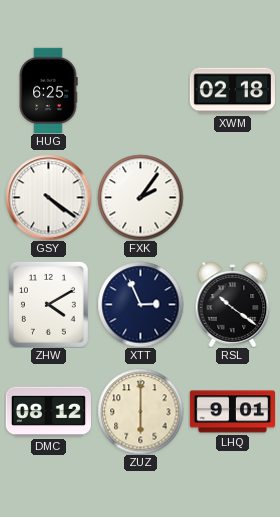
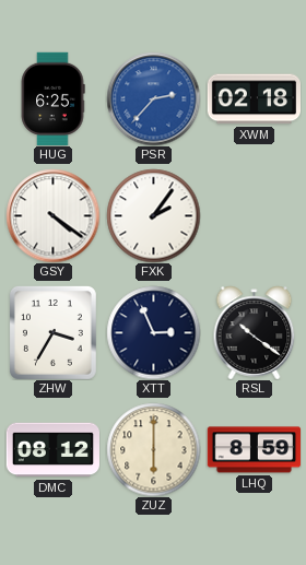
PSR: none -> 2:37 (153, 98)
ZHW: 4:10 -> 3:35 (52, 332)
LHQ: 9:01 -> 8:59 (254, 450)
